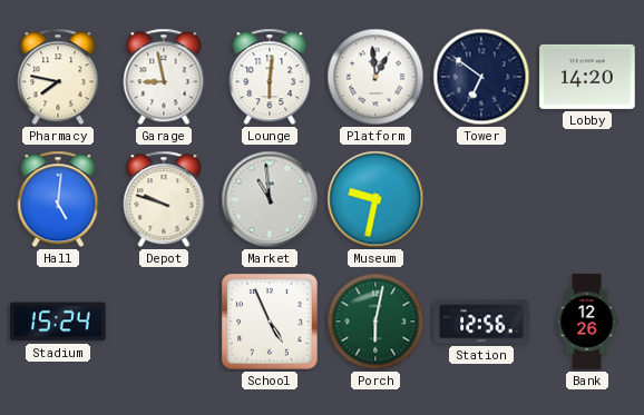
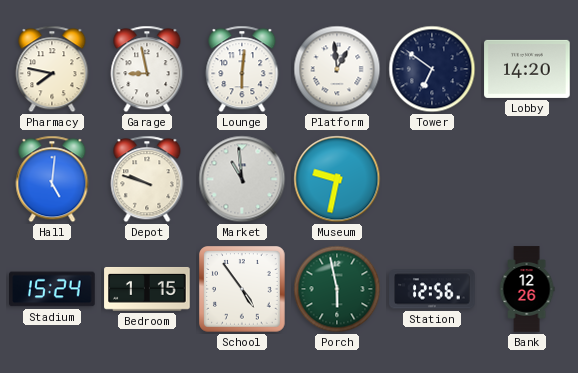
Bedroom: none -> 1:15 (147, 289)
School: 4:56 -> 4:54 (243, 290)
Porch: 6:02 -> 5:58 (337, 289)
